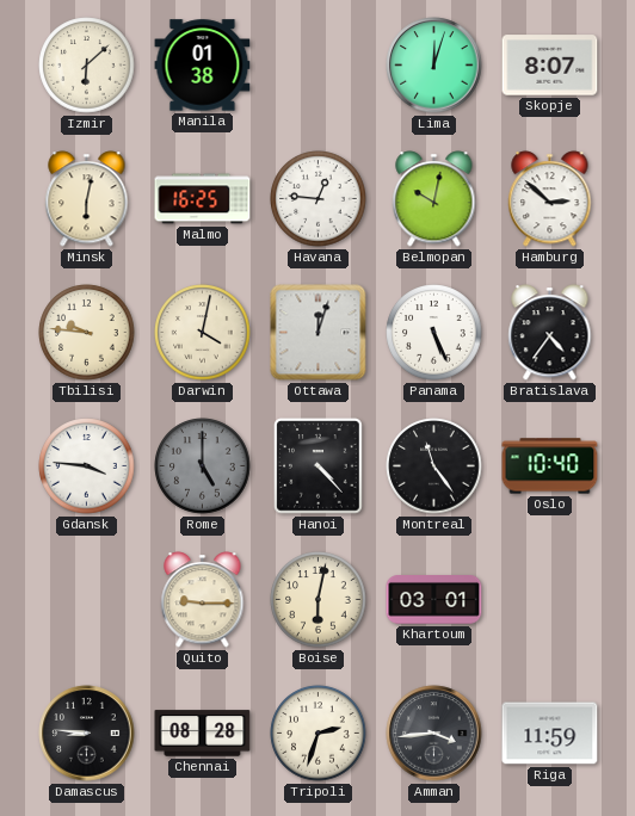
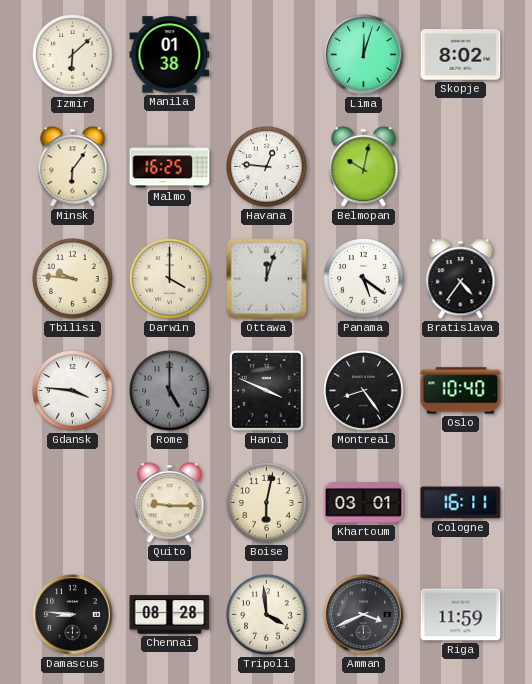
Skopje: 8:07 -> 8:02 (461, 55)
Minsk: 6:02 -> 6:06 (73, 167)
Hamburg: 2:52 -> none (550, 199)
Darwin: 4:02 -> 4:00 (170, 279)
Panama: 5:26 -> 5:21 (364, 279)
Hanoi: 4:23 -> 3:49 (267, 391)
Montreal: 11:24 -> 8:24 (364, 391)
Cologne: none -> 16:11 (461, 503)
Tripoli: 2:33 -> 3:59 (267, 615)
Amman: 3:44 -> 3:41 (364, 615)
